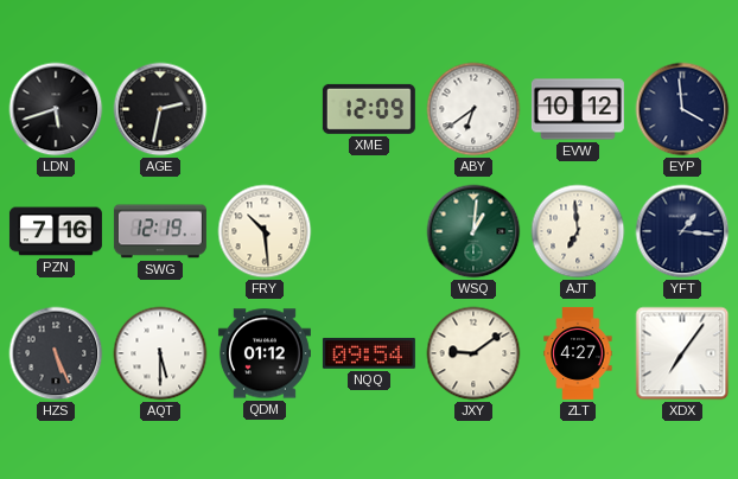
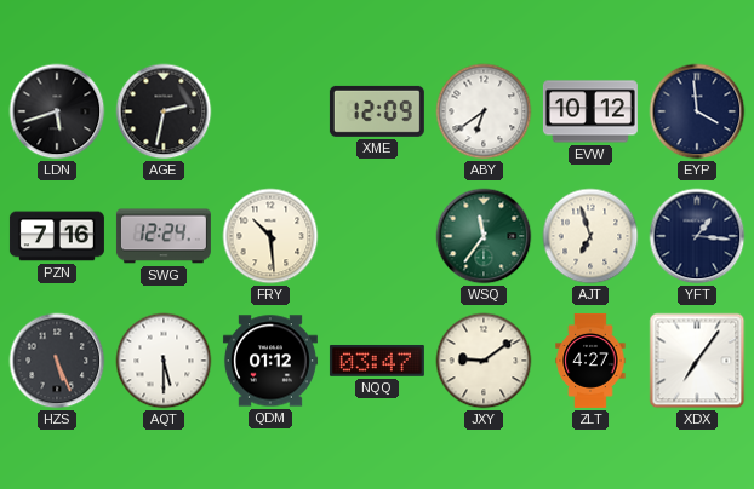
SWG: 12:19 -> 12:24 (164, 236)
WSQ: 1:01 -> 11:36 (484, 236)
AJT: 6:59 -> 6:57 (590, 236)
NQQ: 09:54 -> 03:47 (377, 361)
